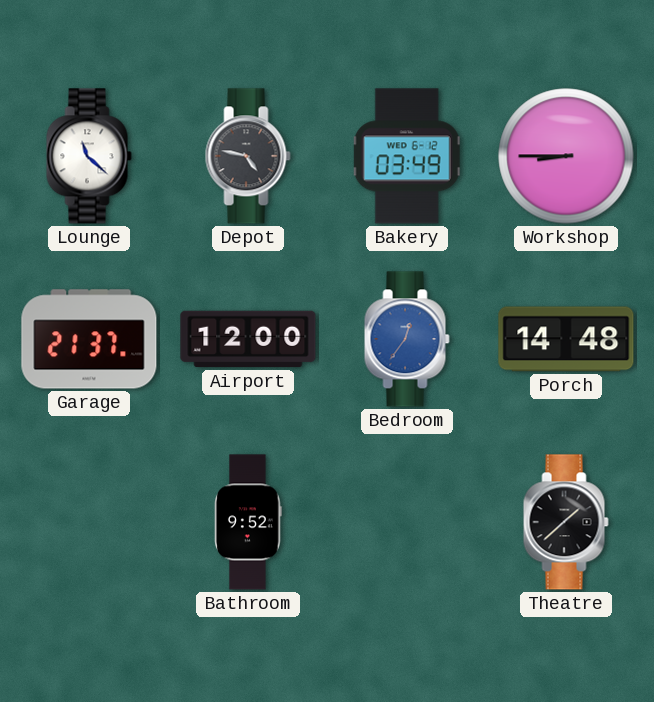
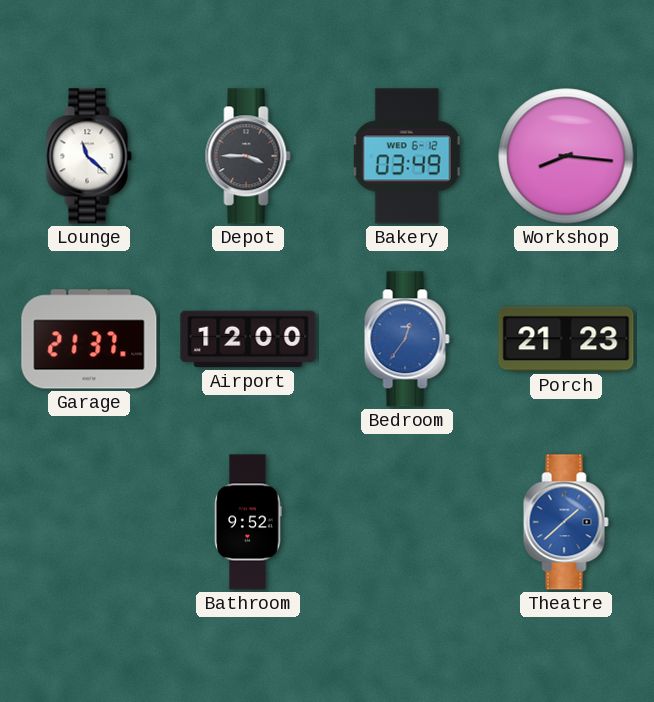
Depot: 4:47 -> 3:45 (248, 156)
Workshop: 8:45 -> 8:16 (566, 156)
Porch: 14:48 -> 21:23 (566, 339)
Theatre dial: black -> blue (566, 522)
